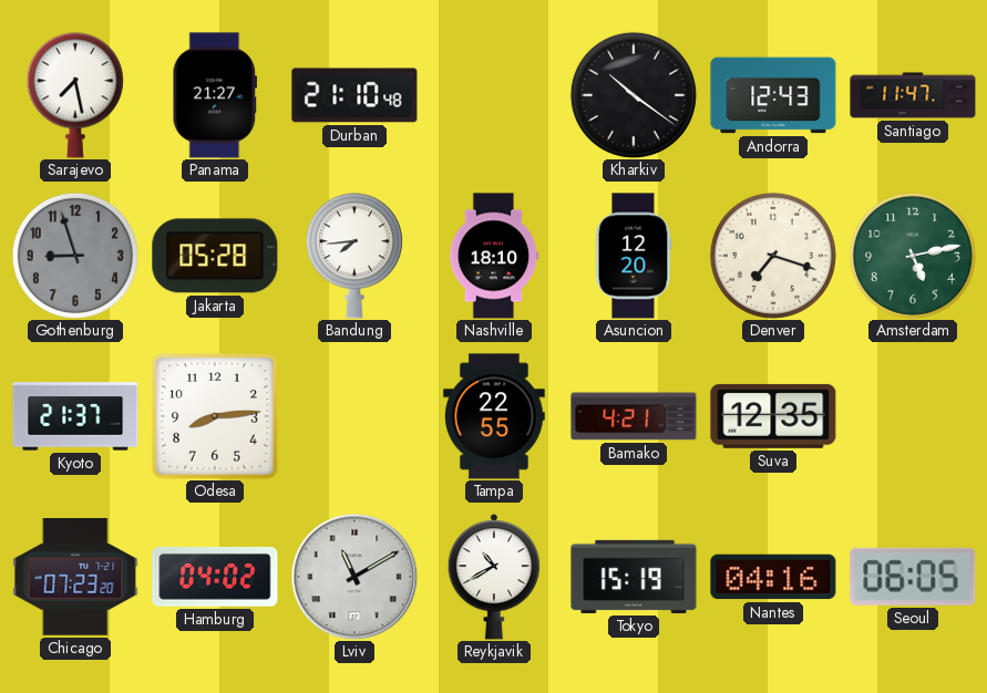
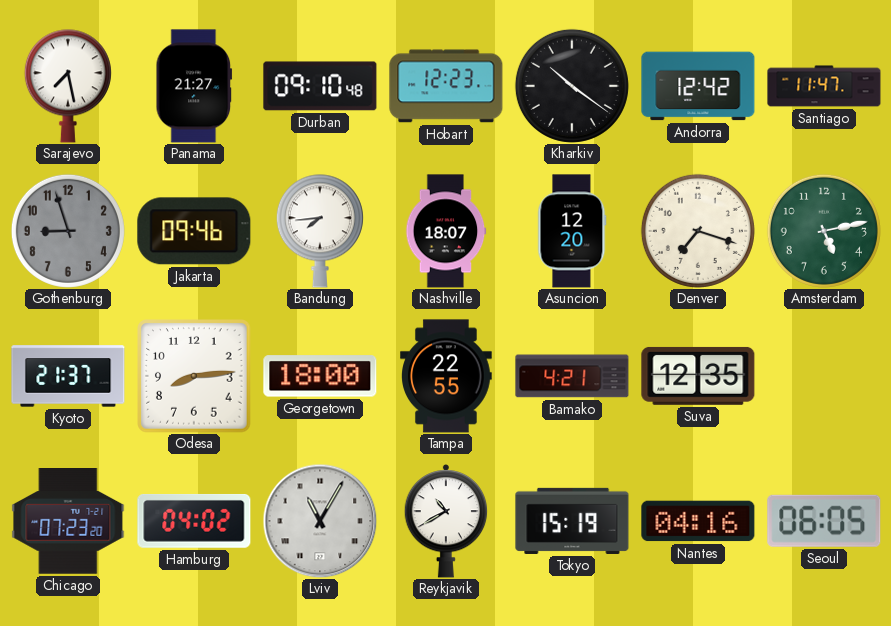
Durban: 21:10 -> 09:10 (320, 86)
Hobart: none -> 12:23 (446, 86)
Andorra: 12:43 -> 12:42 (698, 86)
Jakarta: 05:28 -> 09:46 (194, 231)
Nashville: 18:10 -> 18:07 (446, 231)
Georgetown: none -> 18:00 (320, 376)
Lviv: 11:10 -> 11:05 (320, 521)
